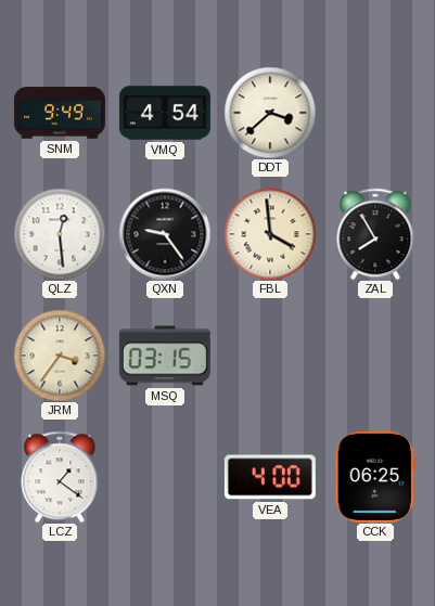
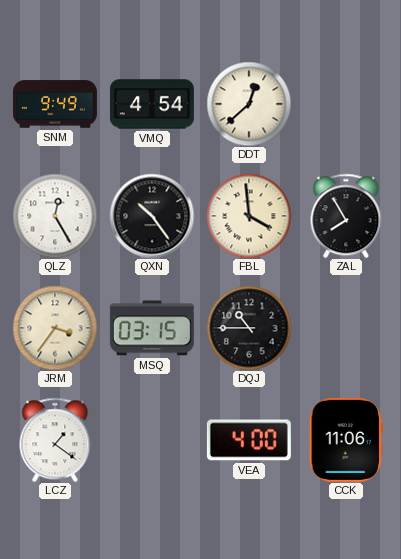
DDT: 3:38 -> 12:38 (249, 104)
QLZ: 12:29 -> 12:25 (55, 216)
QXN: 9:24 -> 10:24 (152, 216)
DQJ: none -> 10:45 (249, 328)
CCK: 06:25 -> 11:06 (346, 440)
